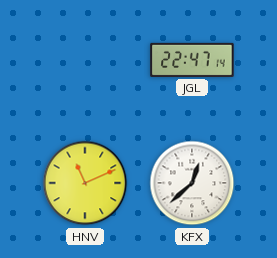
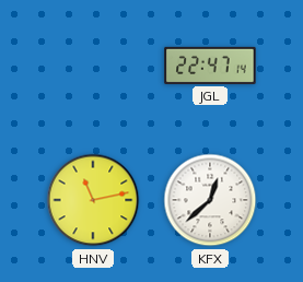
HNV: 11:11 -> 11:13 (93, 200)
